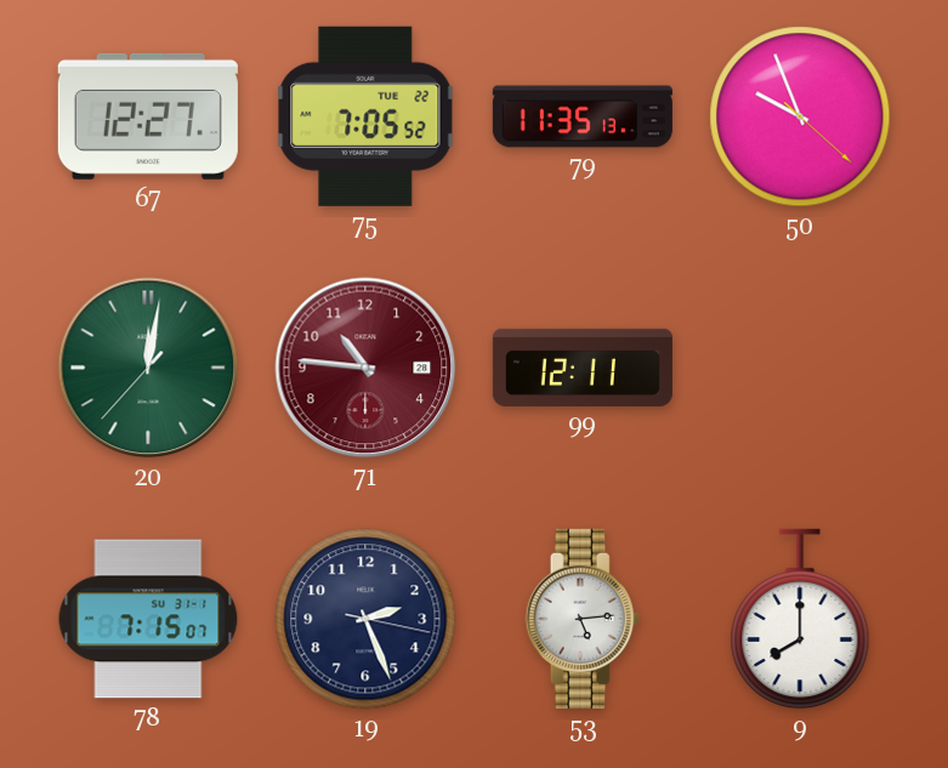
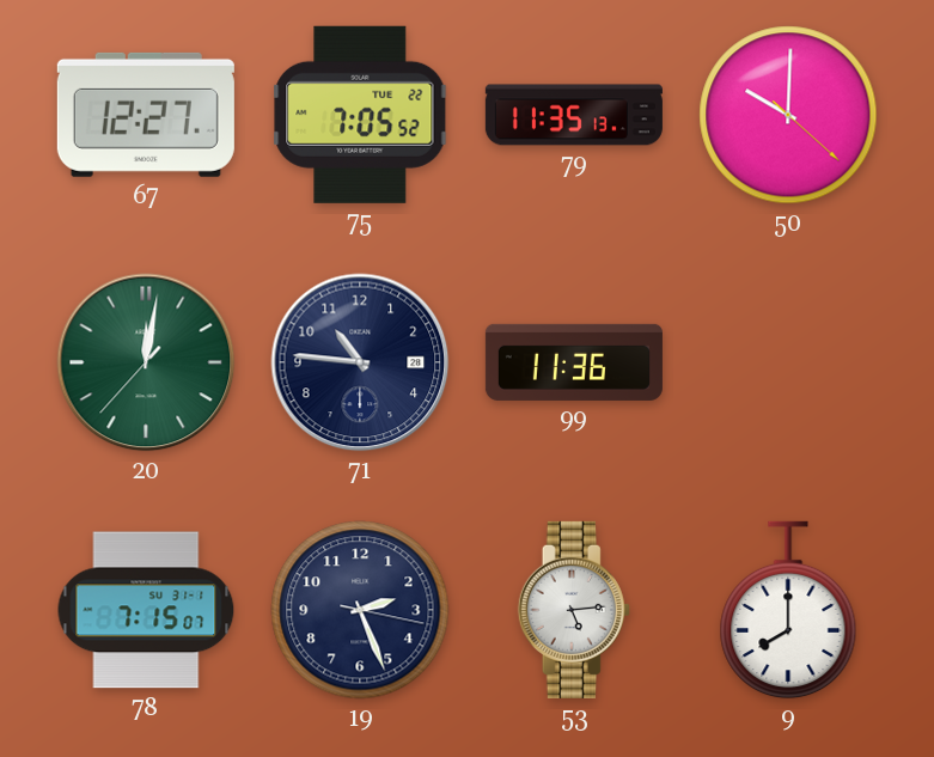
50: 9:56 -> 10:00 (788, 115)
71 dial: burgundy -> navy (360, 362)
99: 12:11 -> 11:36 (574, 362)
